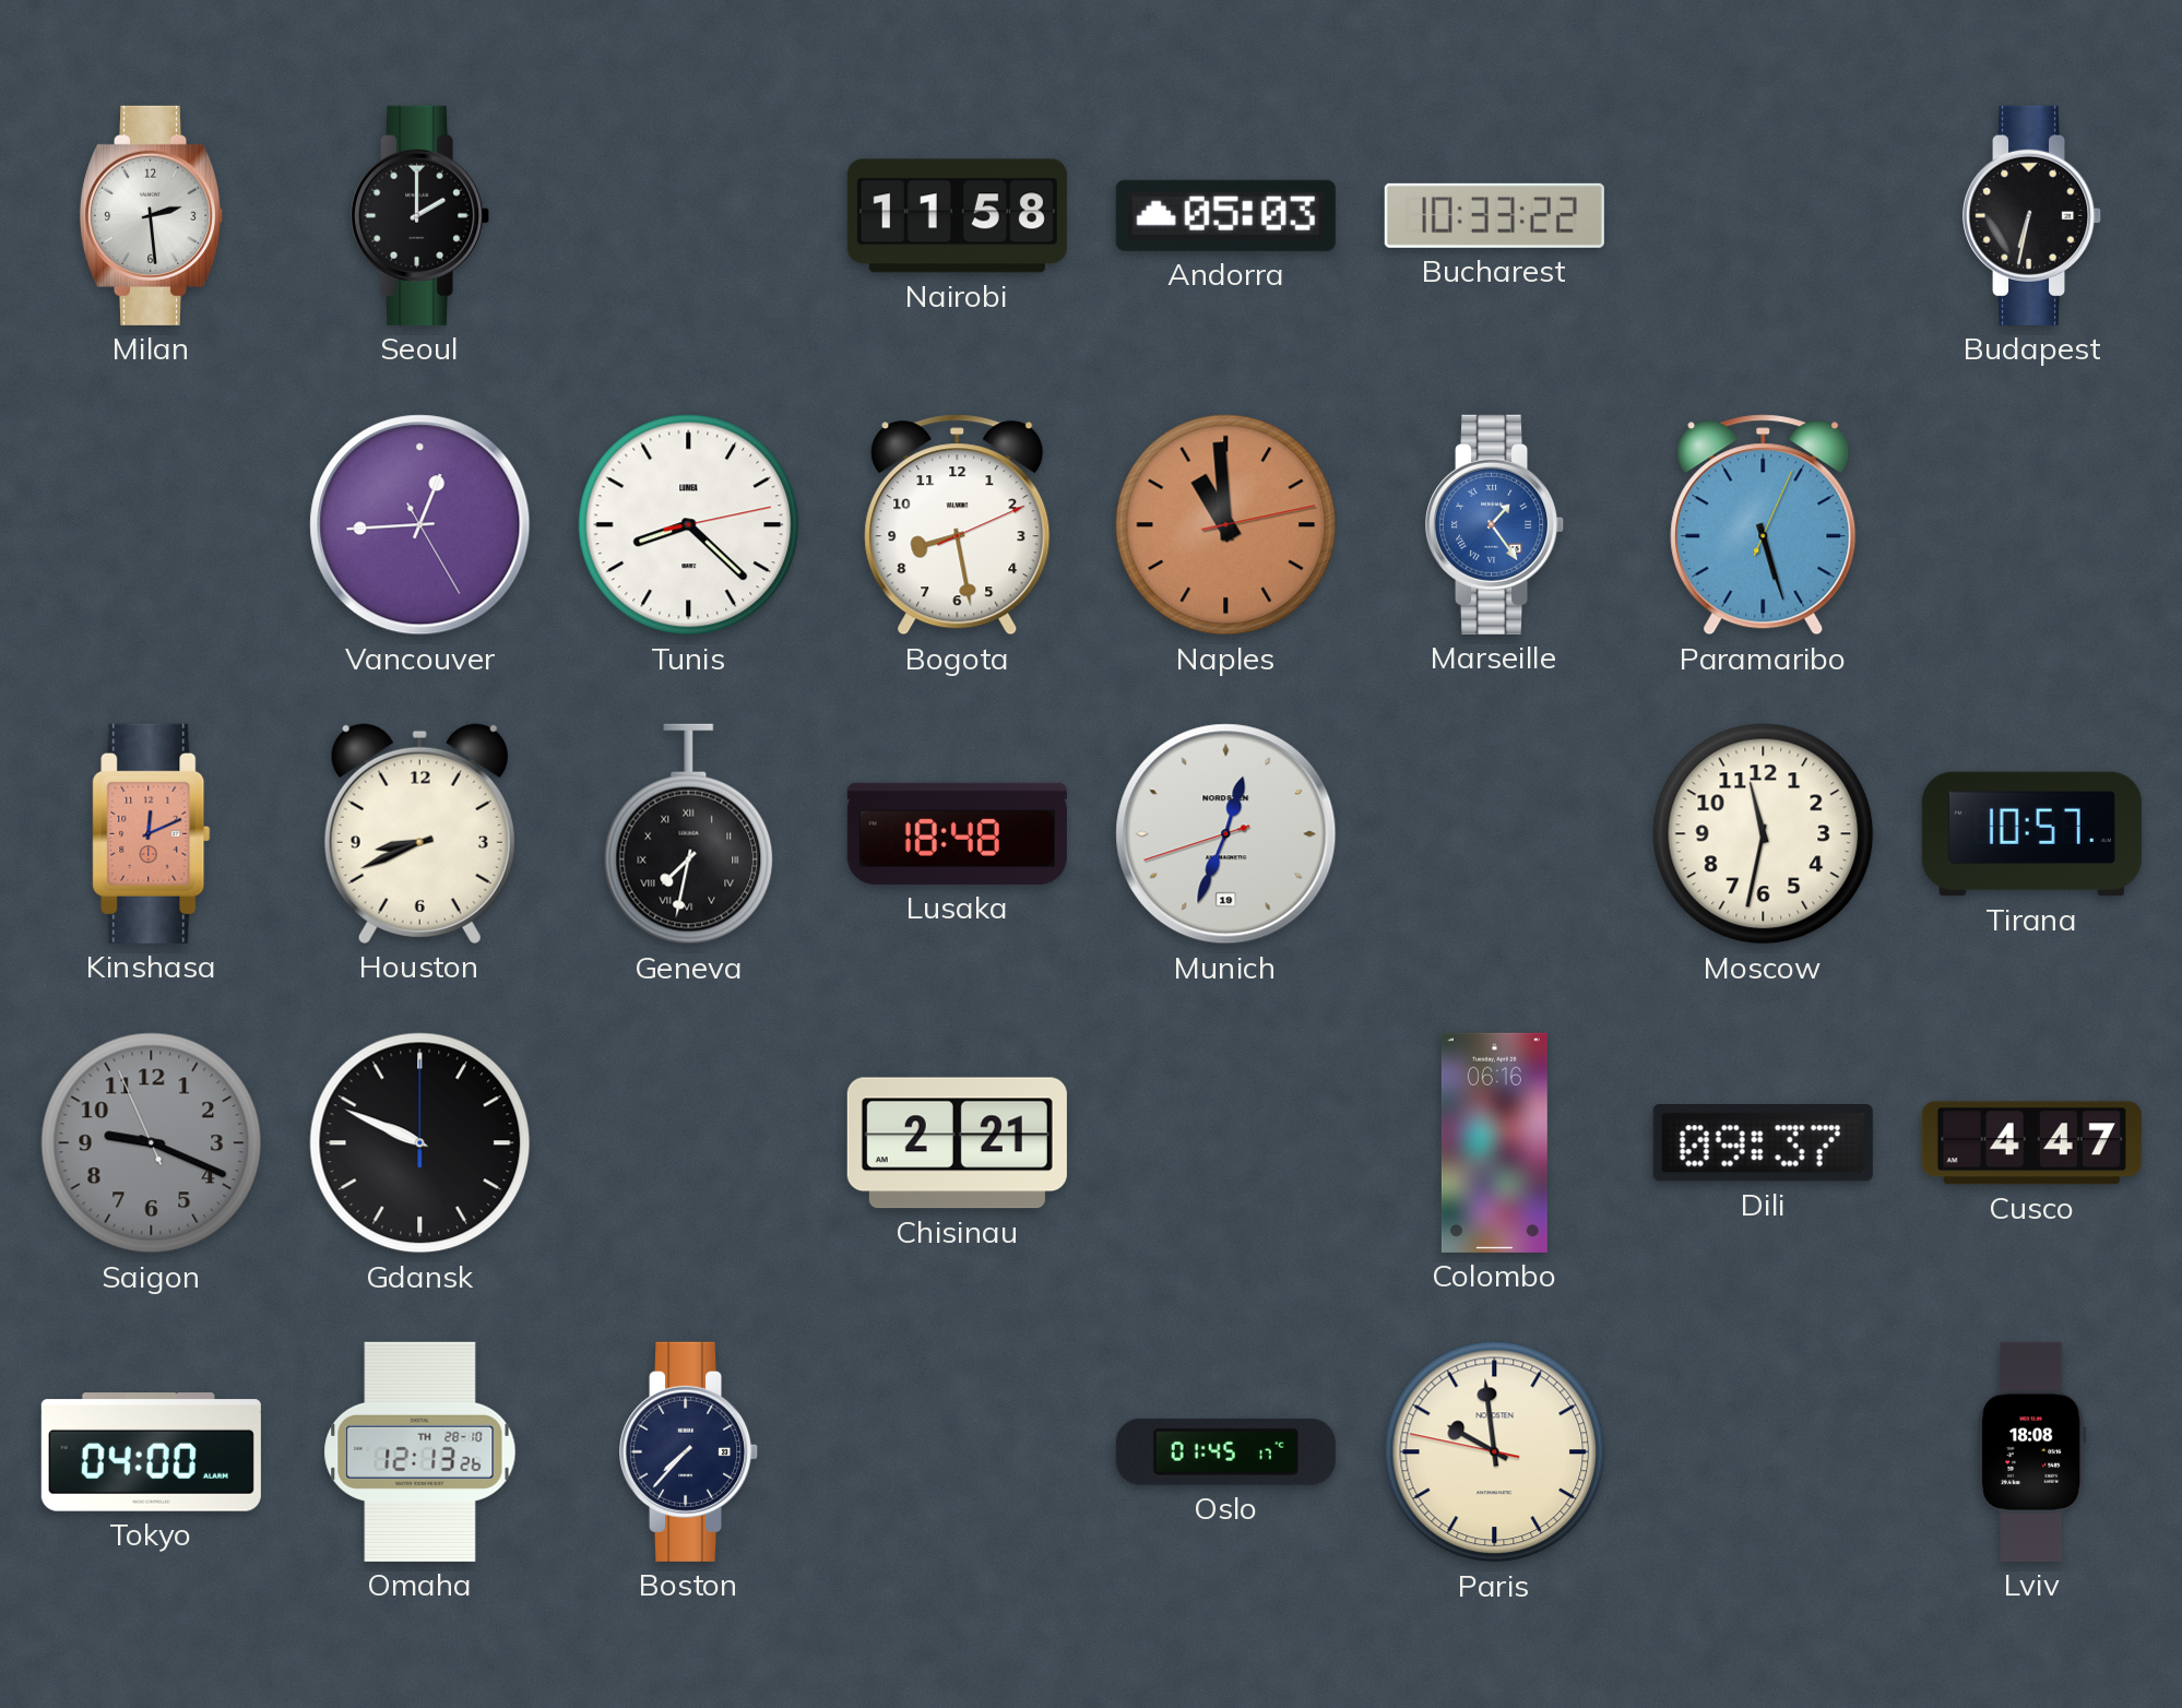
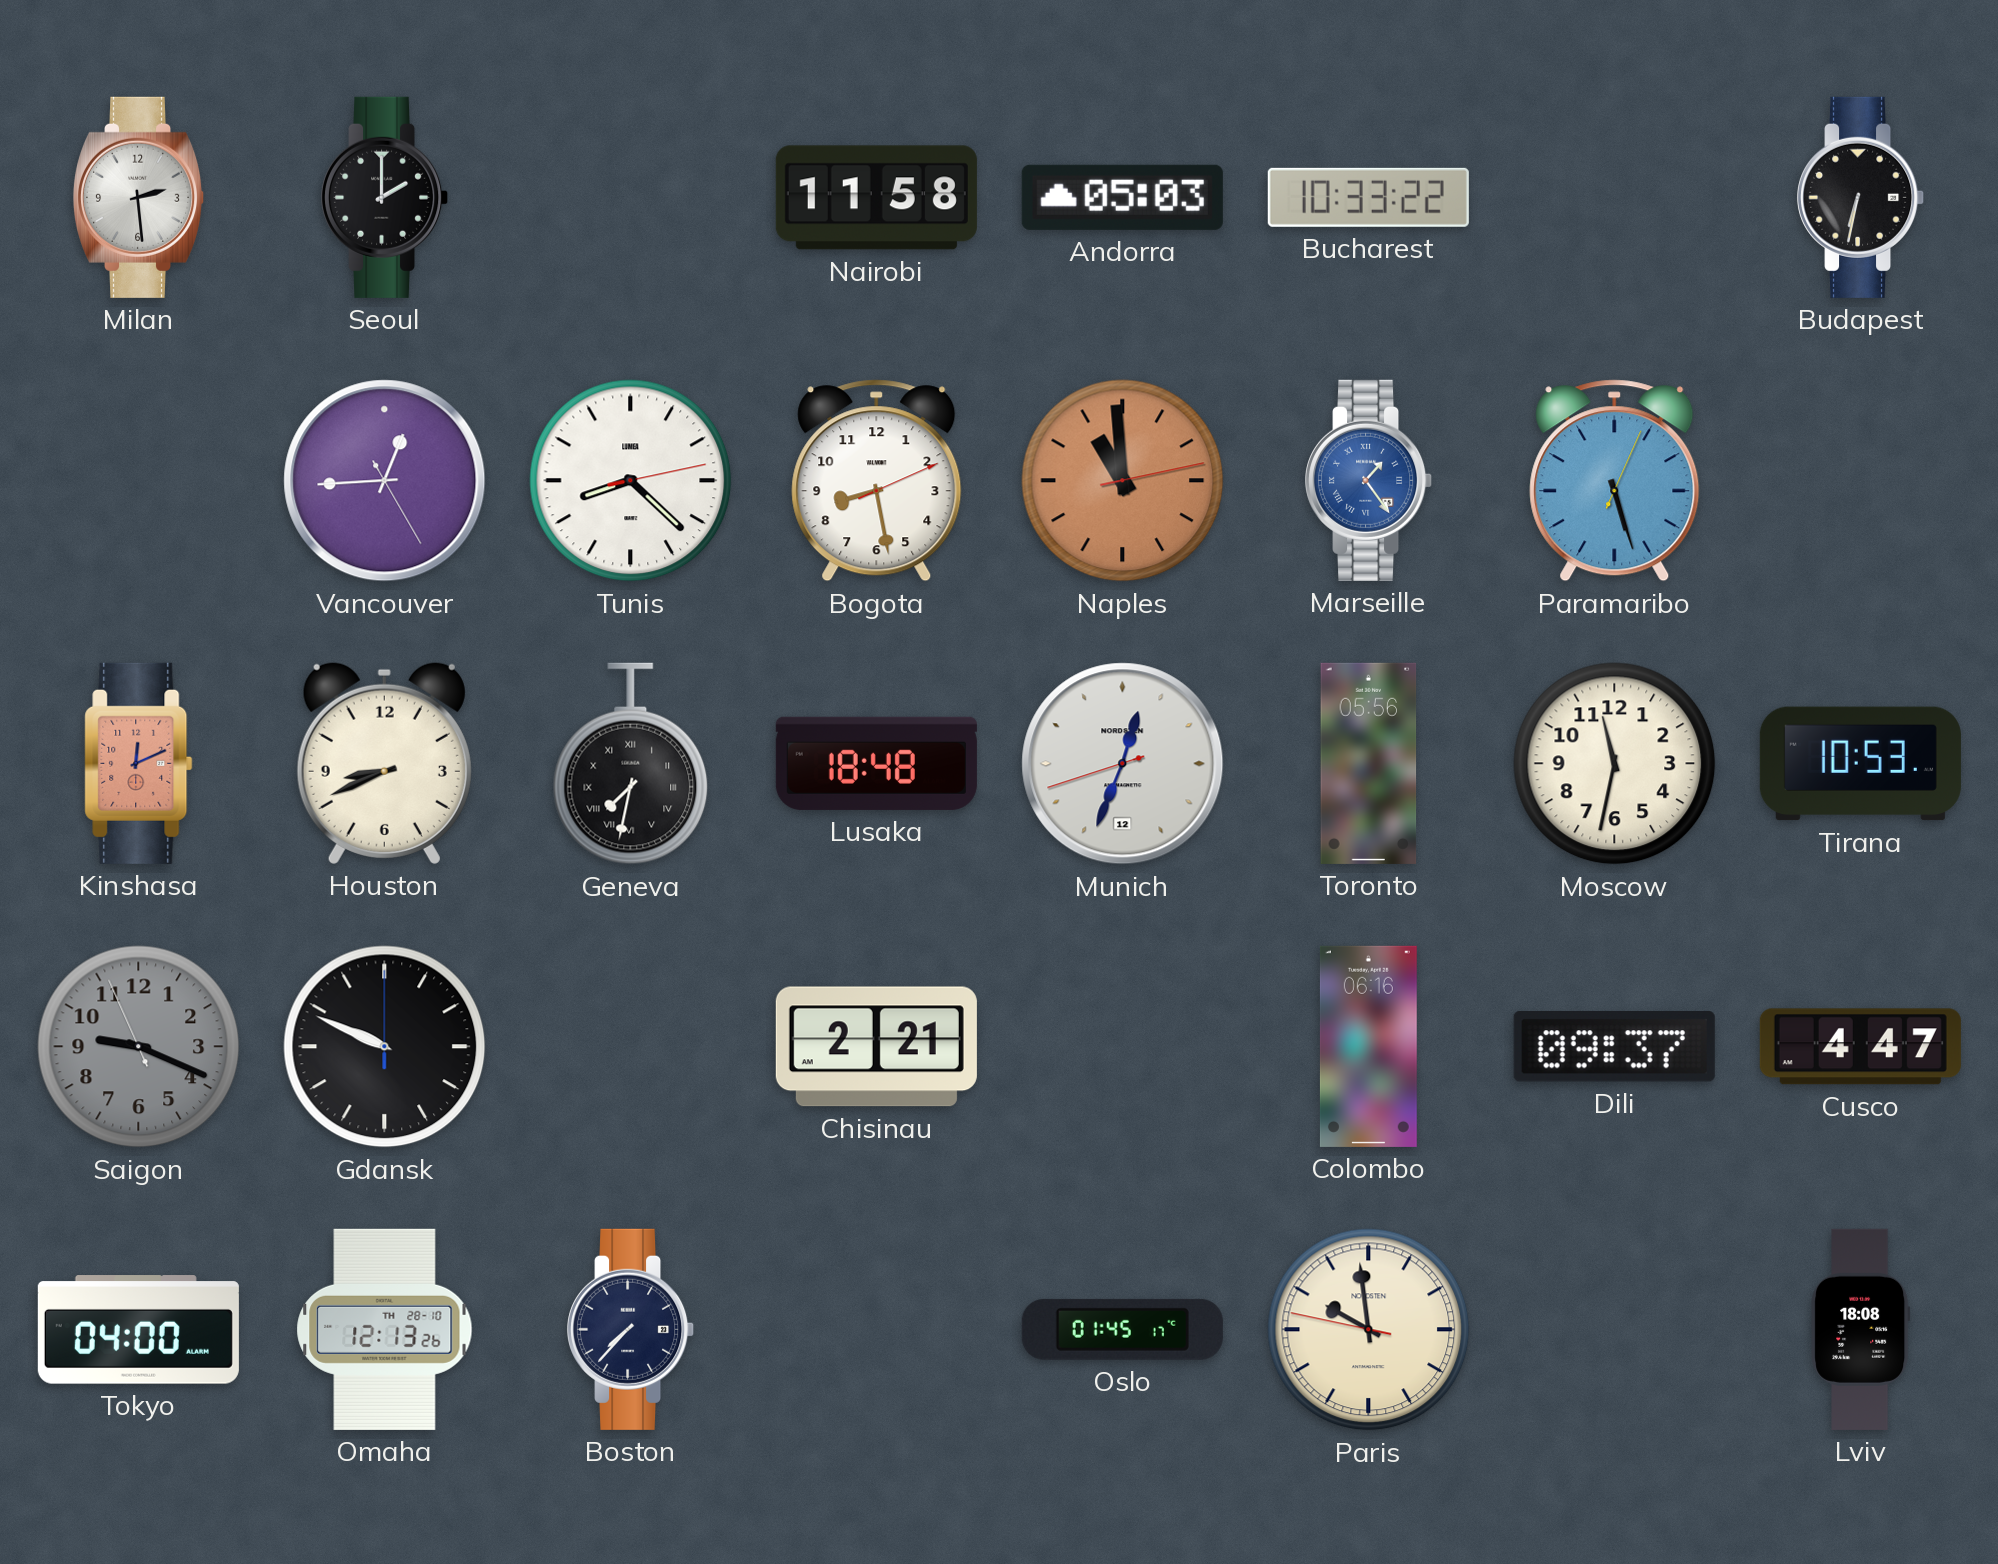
Munich date: 19 -> 12 (1123, 764)
Toronto: none -> 05:56 (1369, 763)
Tirana: 10:57 -> 10:53 (1860, 764)
